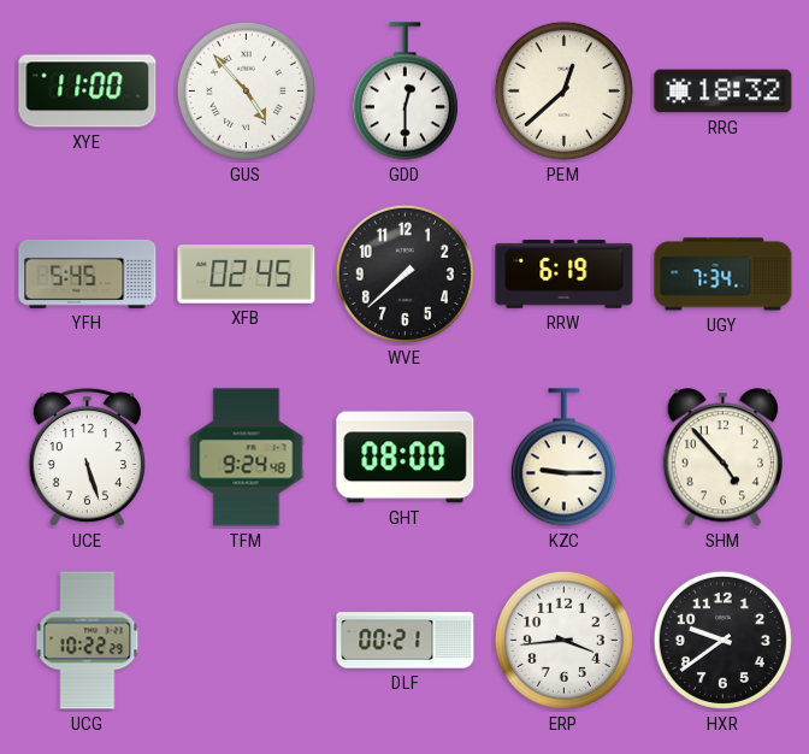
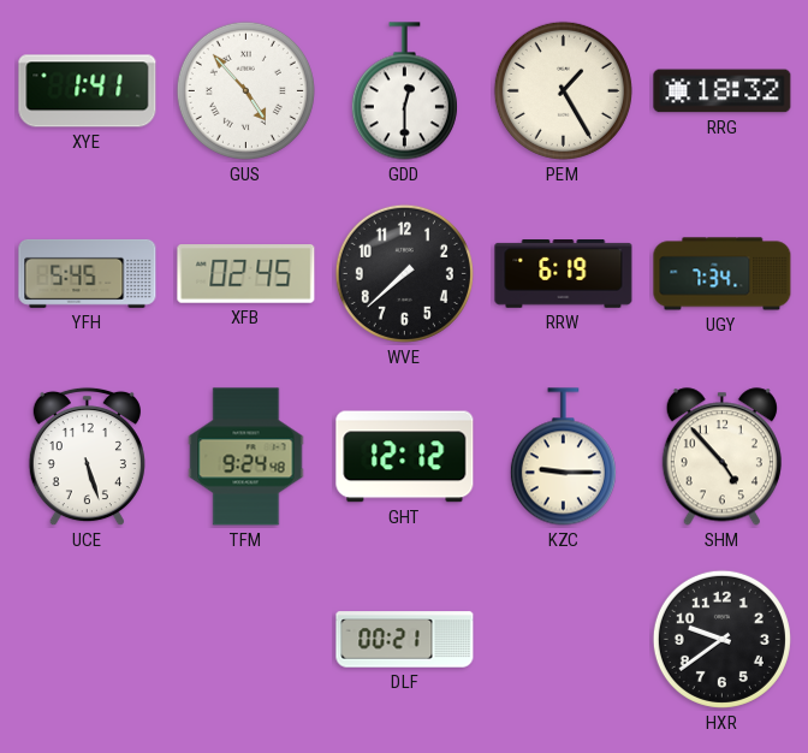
XYE: 11:00 -> 1:41 (88, 91)
PEM: 12:38 -> 1:25 (563, 90)
GHT: 08:00 -> 12:12 (405, 457)
UCG: 10:22 -> none (88, 641)
ERP: 3:44 -> none (563, 640)
